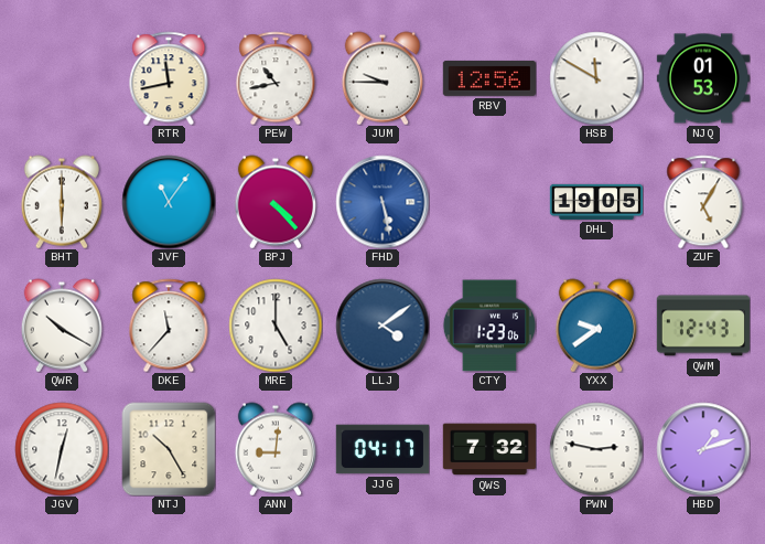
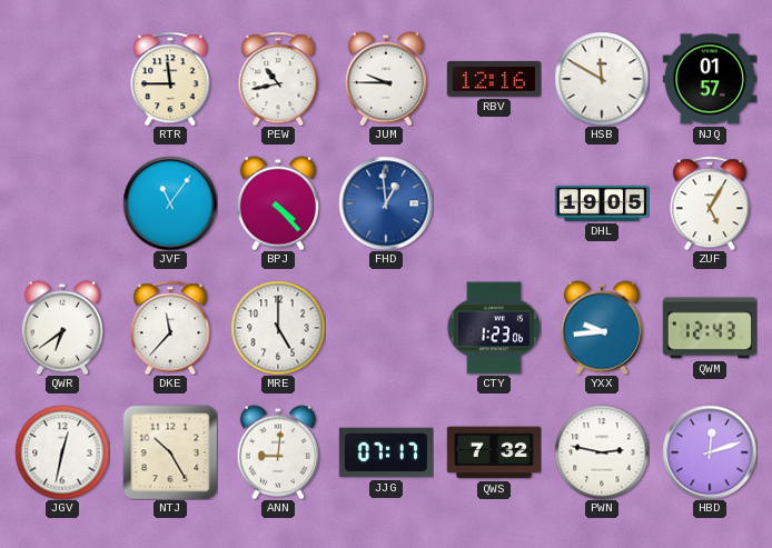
RTR: 11:43 -> 11:45 (170, 79)
RBV: 12:56 -> 12:16 (493, 79)
NJQ: 01:53 -> 01:57 (709, 79)
BHT: 6:00 -> none (62, 202)
FHD: 5:28 -> 12:59 (386, 203)
QWR: 10:20 -> 6:39 (62, 328)
LLJ: 4:09 -> none (382, 326)
YXX: 9:39 -> 9:44 (602, 328)
JJG: 04:17 -> 07:17 (385, 452)
HBD: 1:12 -> 12:12 (710, 452)
